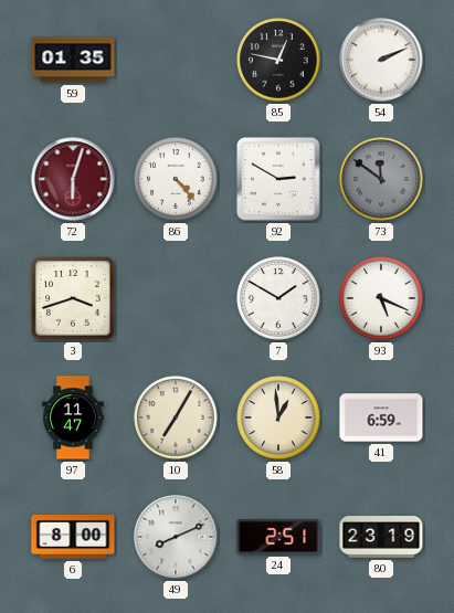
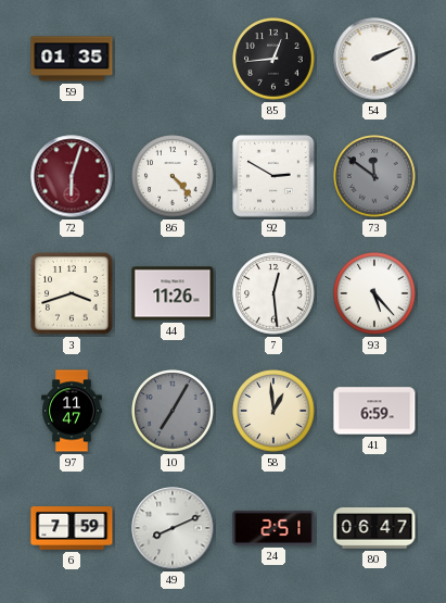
85: 12:47 -> 12:44 (273, 59)
44: none -> 11:26 (173, 293)
7: 1:50 -> 12:29 (273, 293)
93: 5:19 -> 5:23 (374, 293)
10 dial: cream -> grey (173, 411)
6: 8:00 -> 7:59 (72, 529)
80: 23:19 -> 06:47 (374, 528)
